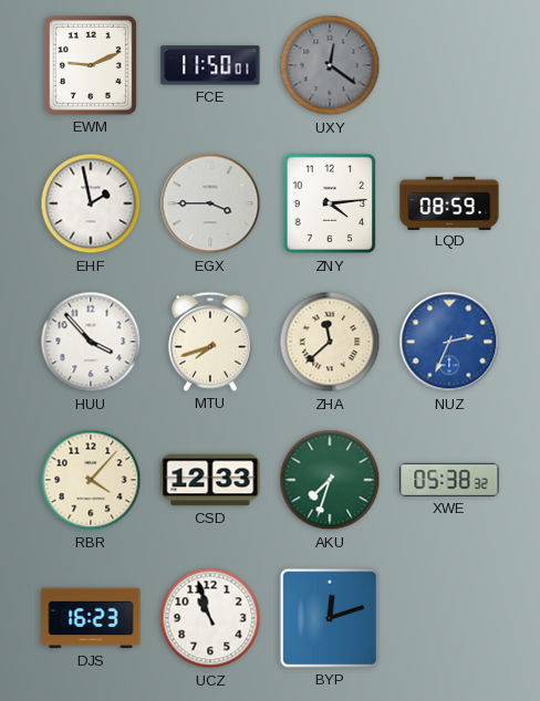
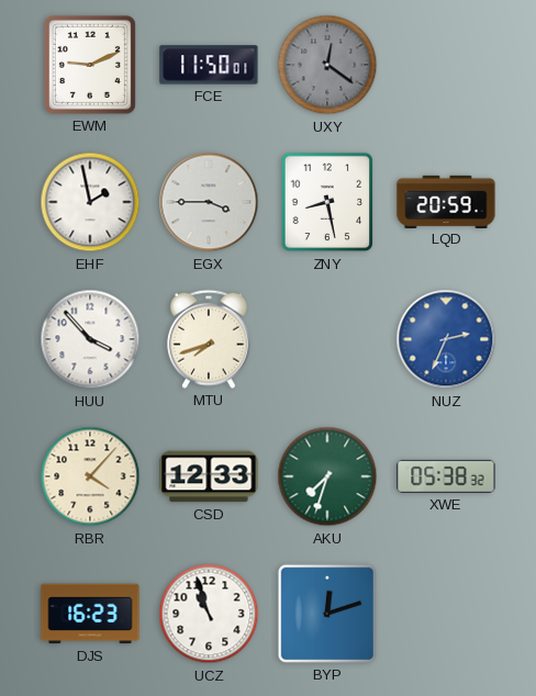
ZNY: 4:14 -> 8:28 (327, 202)
LQD: 08:59 -> 20:59 (446, 201)
ZHA: 11:38 -> none (330, 342)
